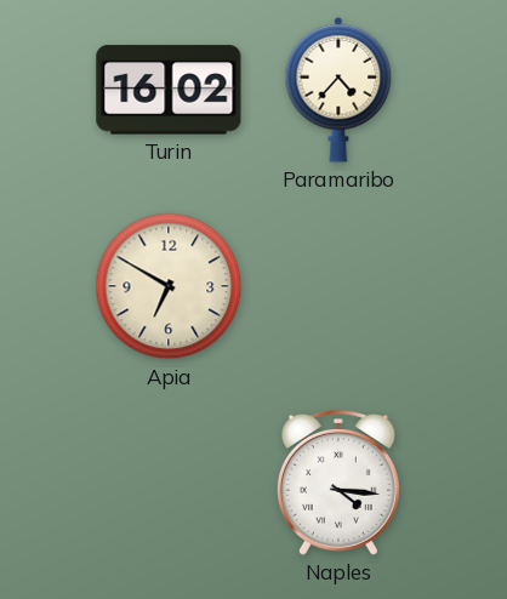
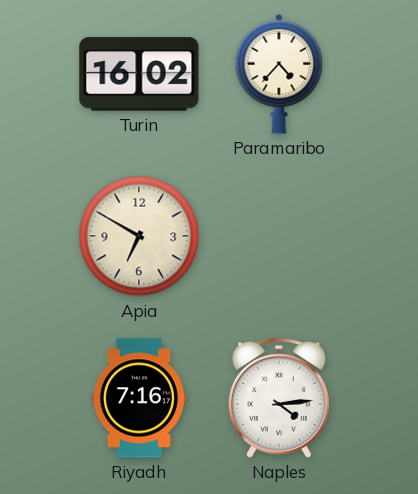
Riyadh: none -> 7:16 (139, 398)
Naples: 4:16 -> 4:14 (279, 398)
